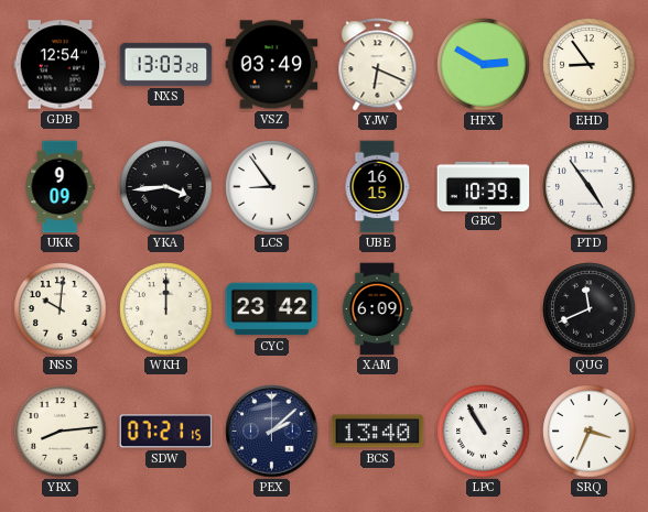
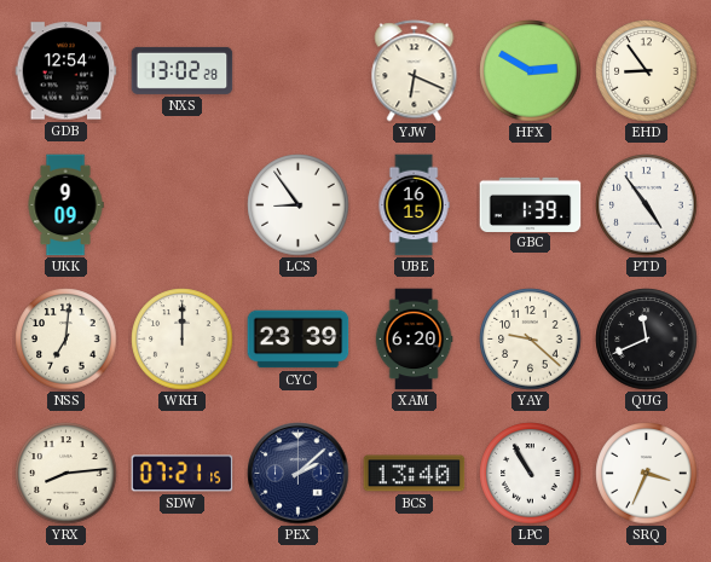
NXS: 13:03 -> 13:02 (183, 70)
VSZ: 03:49 -> none (272, 65)
YKA: 3:44 -> none (166, 187)
GBC: 10:39 -> 1:39 (531, 204)
NSS: 10:01 -> 7:01 (67, 340)
CYC: 23:42 -> 23:39 (299, 340)
XAM: 6:09 -> 6:20 (414, 340)
YAY: none -> 9:22 (531, 340)
